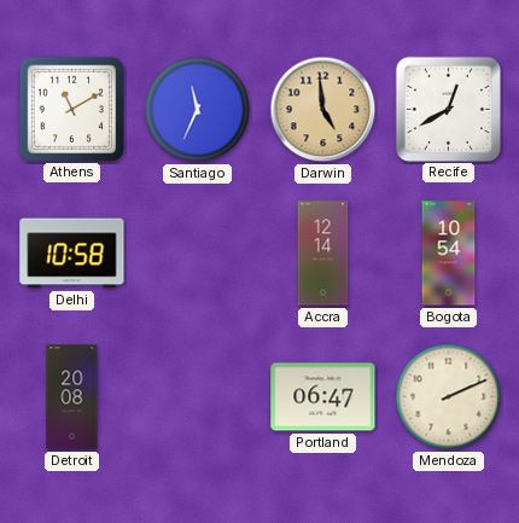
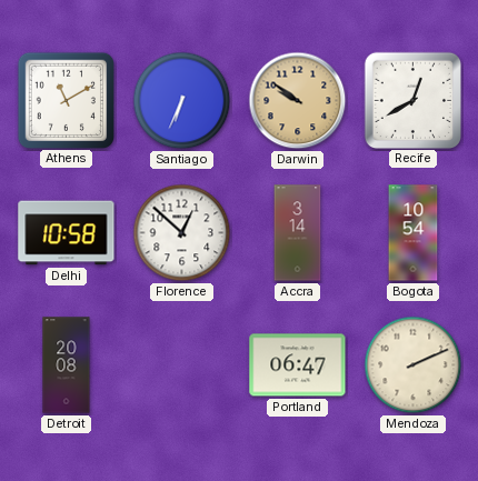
Santiago: 11:34 -> 6:34 (182, 101)
Darwin: 4:59 -> 9:51 (298, 101)
Florence: none -> 12:52 (182, 233)
Accra: 12:14 -> 3:14 (298, 233)
